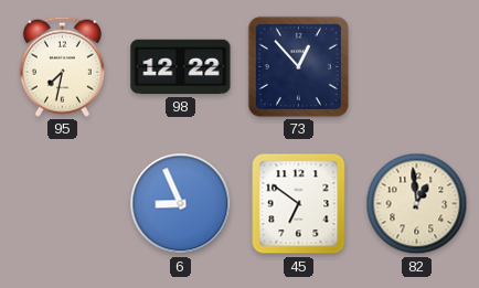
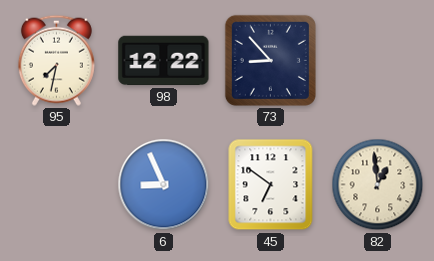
73: 12:53 -> 8:53 (270, 60)
